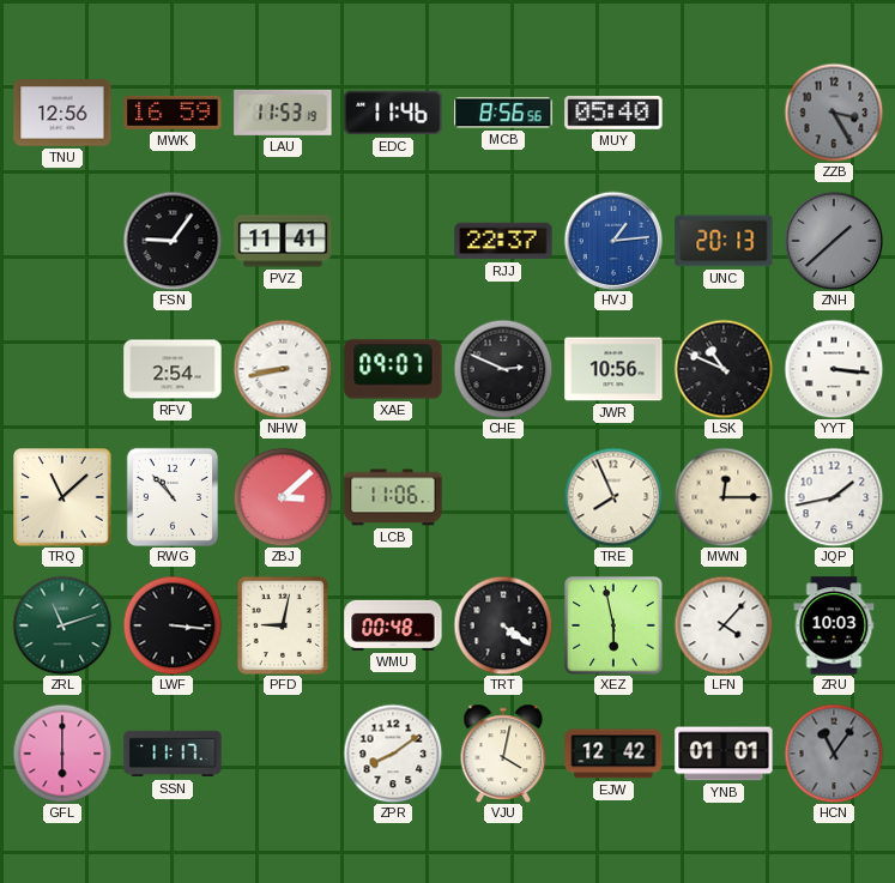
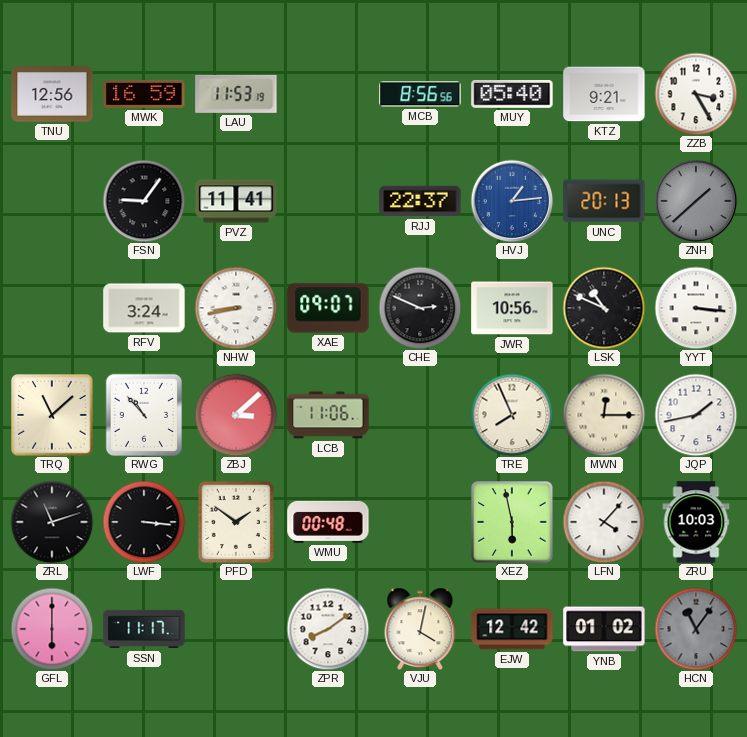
EDC: 11:46 -> none (393, 113)
KTZ: none -> 9:21 (604, 94)
ZZB dial: grey -> white (696, 94)
RFV: 2:54 -> 3:24 (144, 308)
ZRL dial: green -> black (52, 522)
PFD: 9:02 -> 1:51 (235, 521)
TRT: 4:21 -> none (503, 625)
YNB: 01:01 -> 01:02 (604, 629)
